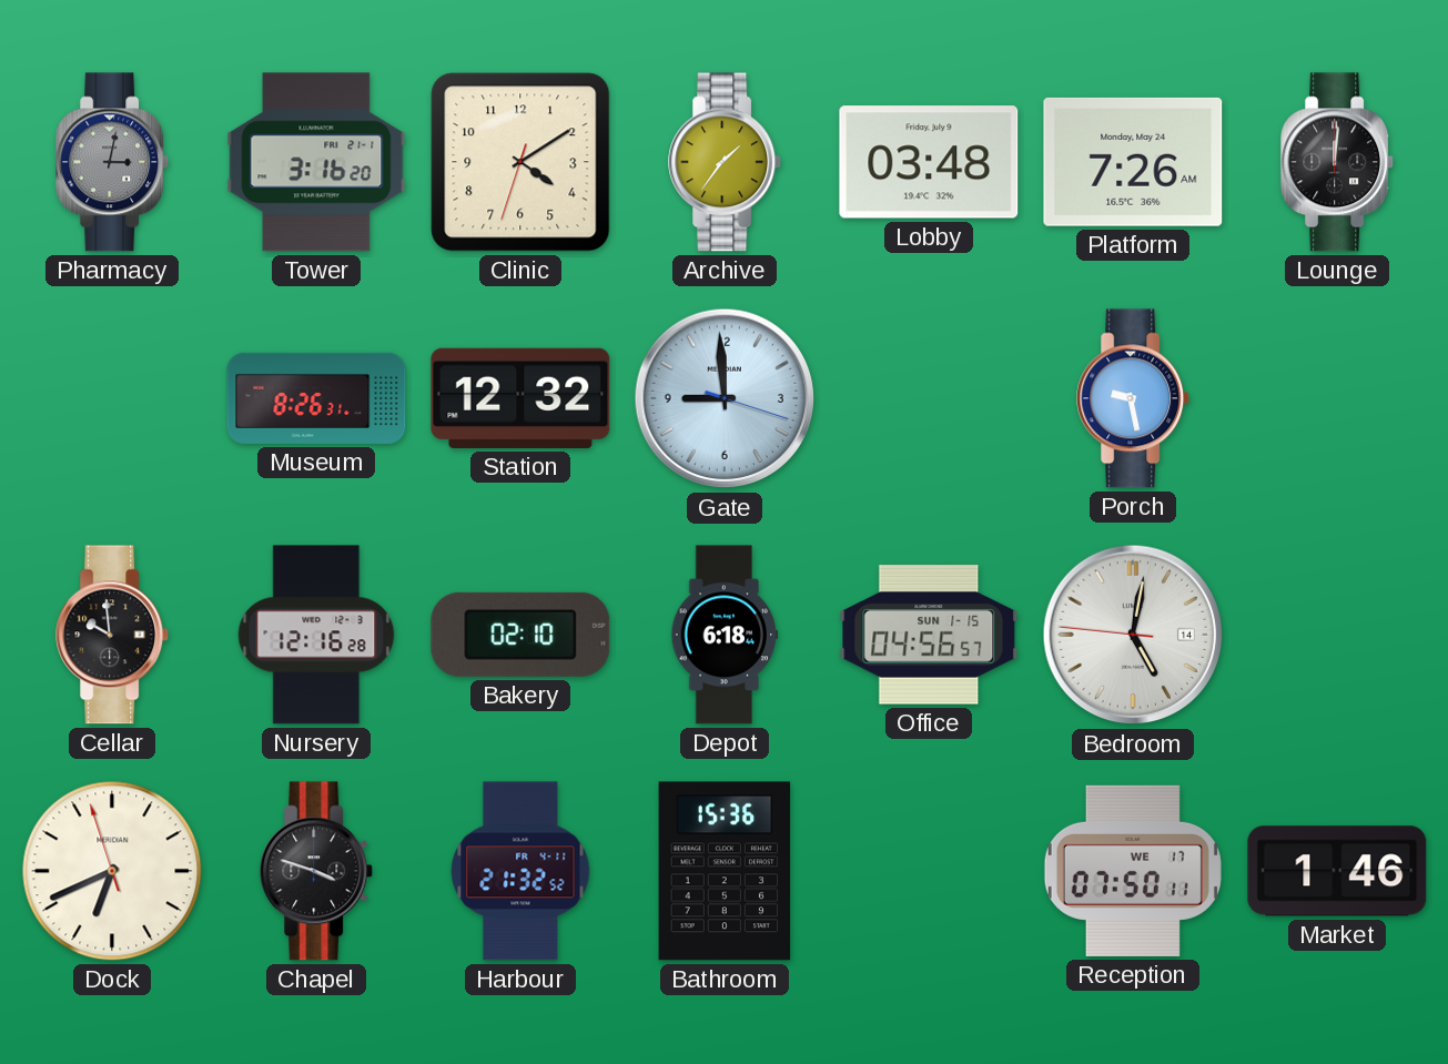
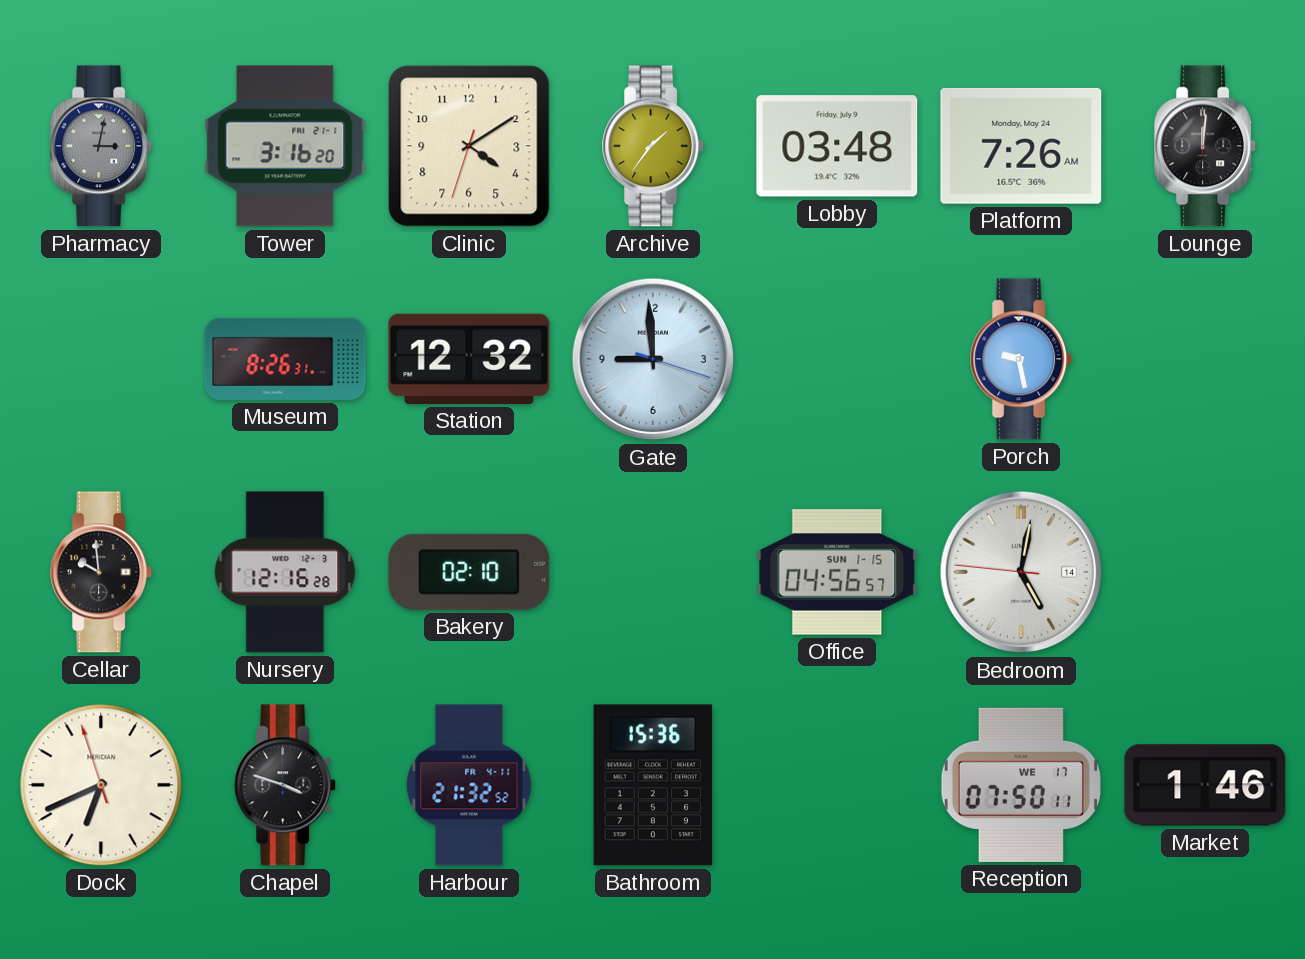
Depot: 6:18 -> none (725, 635)
